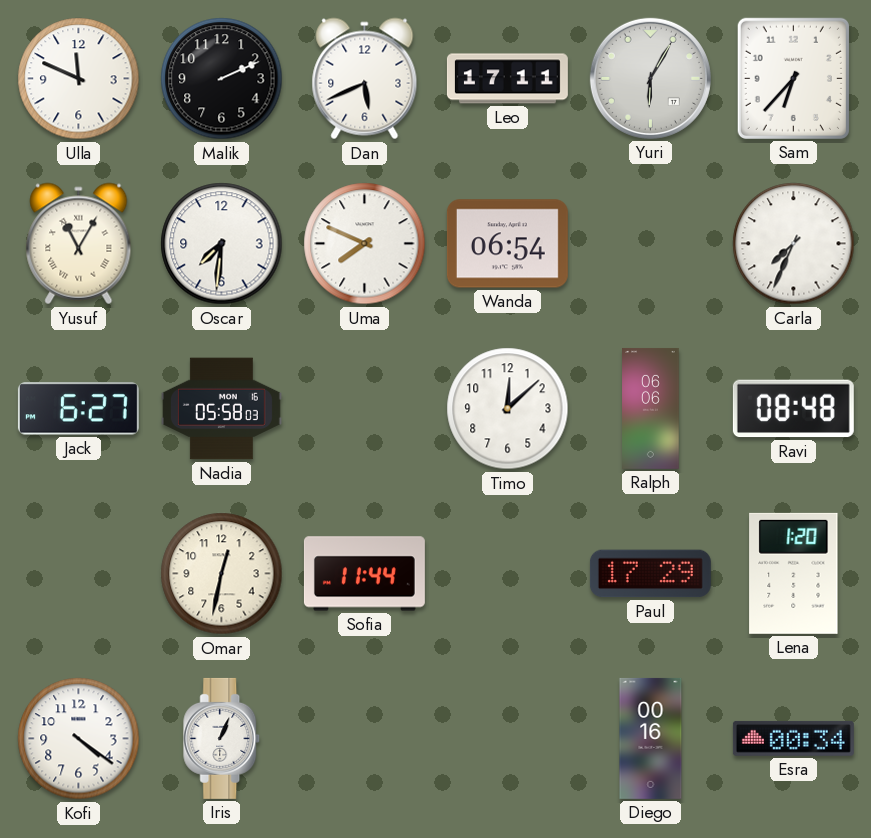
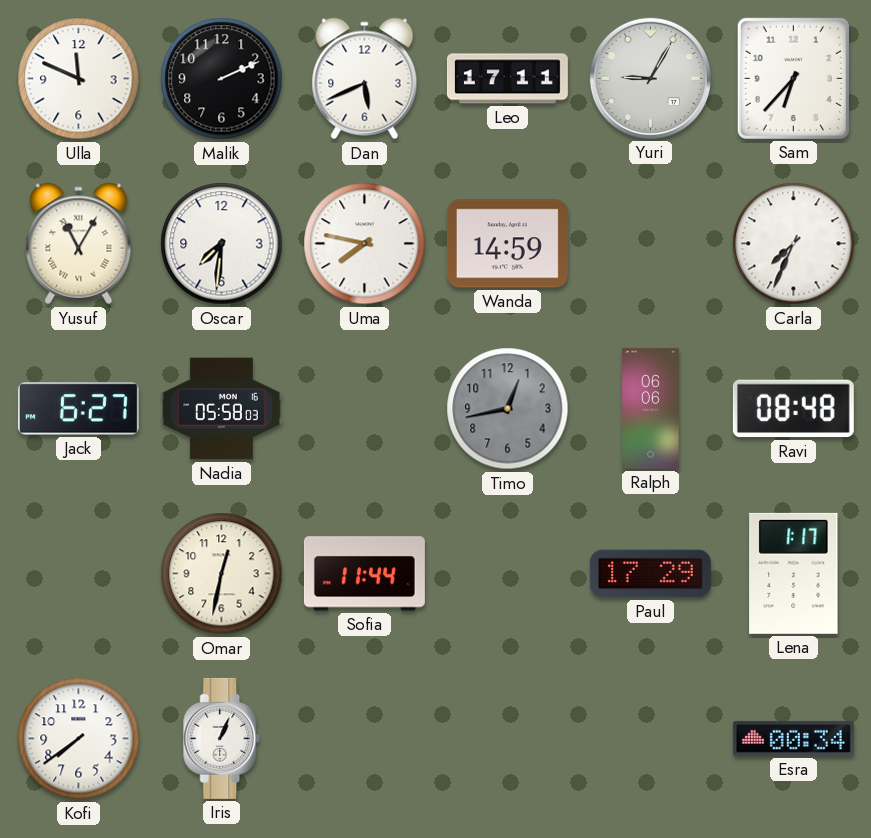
Yuri: 6:05 -> 9:05 (650, 78)
Uma: 7:49 -> 7:47 (365, 244)
Wanda: 06:54 -> 14:59 (507, 244)
Timo: 12:08 -> 12:43 (508, 409)
Timo dial: white -> grey (508, 409)
Lena: 1:20 -> 1:17 (794, 573)
Kofi: 4:21 -> 7:39 (79, 739)
Diego: 00:16 -> none (651, 738)
